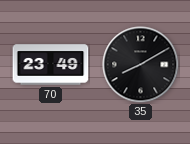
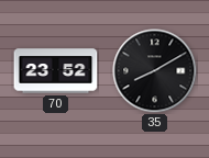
70: 23:49 -> 23:52 (56, 71)
